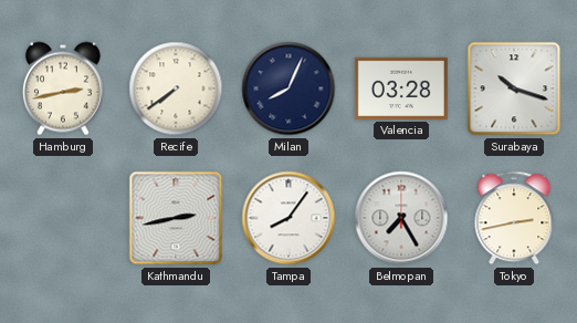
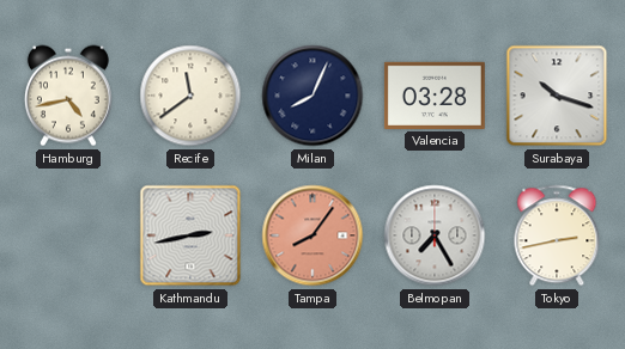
Hamburg: 2:43 -> 4:43 (68, 96)
Recife: 7:39 -> 11:39 (190, 96)
Tampa dial: white -> salmon (313, 235)
